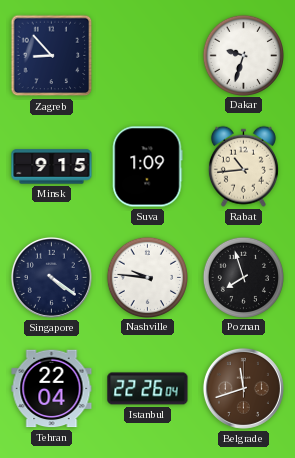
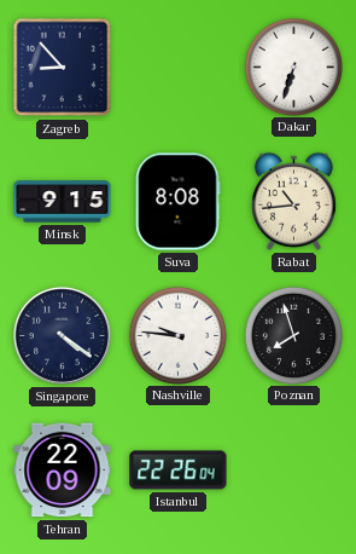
Dakar: 9:33 -> 6:33 (293, 67)
Suva: 1:09 -> 8:08 (179, 202)
Tehran: 22:04 -> 22:09 (63, 471)
Belgrade: 11:42 -> none (243, 388)
